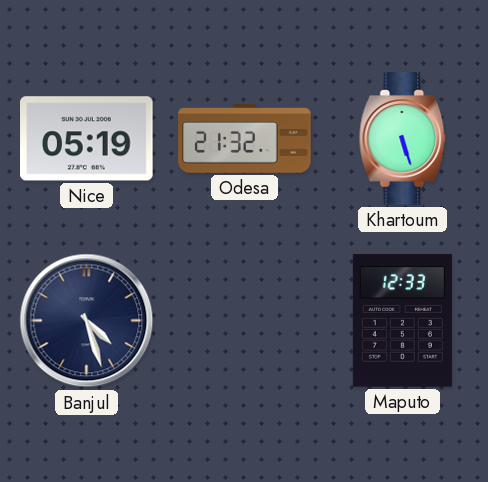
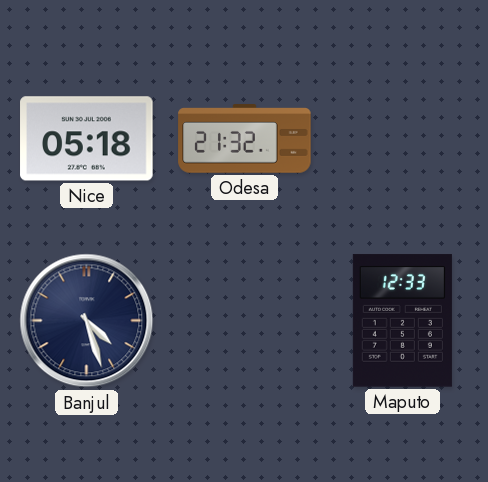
Nice: 05:19 -> 05:18 (87, 139)
Khartoum: 5:27 -> none (403, 139)
